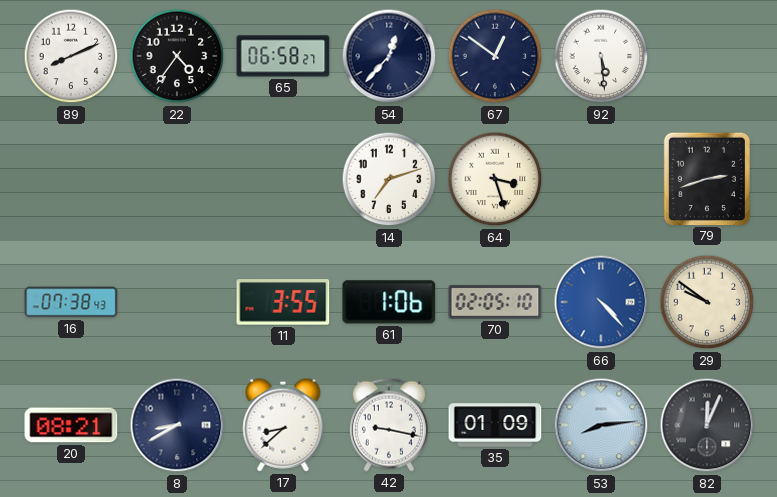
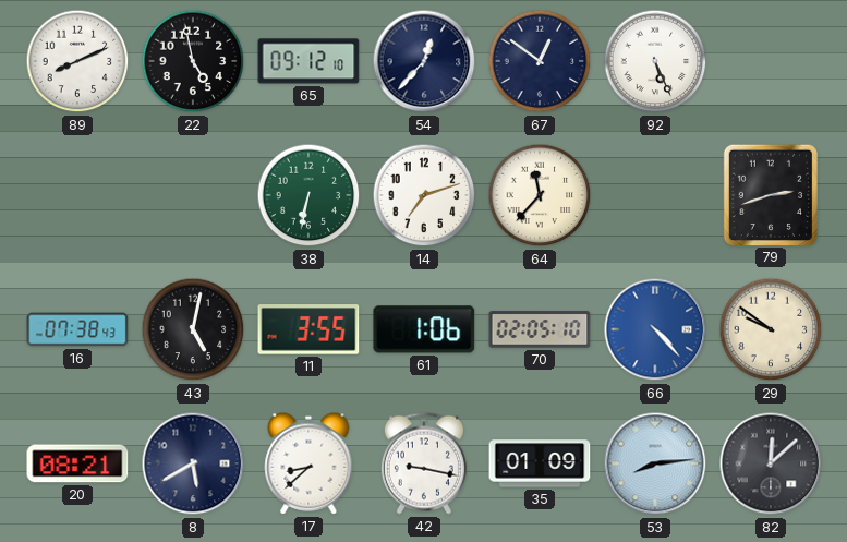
22: 4:36 -> 4:58 (193, 61)
65: 06:58 -> 09:12 (308, 61)
92: 5:29 -> 5:26 (655, 61)
38: none -> 6:32 (308, 195)
64: 3:27 -> 11:37 (540, 195)
43: none -> 5:02 (193, 329)
8: 8:40 -> 5:40 (193, 463)
82: 12:04 -> 12:08 (771, 463)
